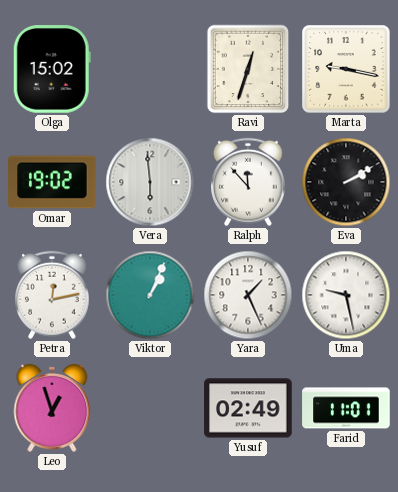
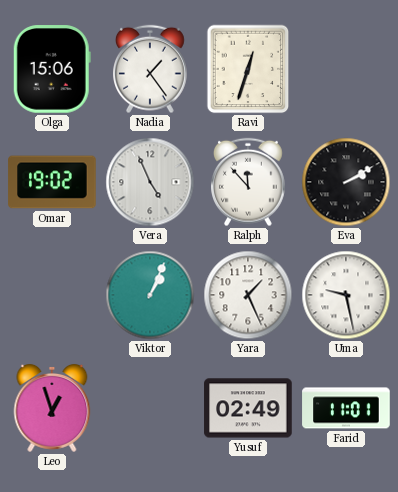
Olga: 15:02 -> 15:06 (52, 69)
Nadia: none -> 1:24 (151, 69)
Marta: 9:17 -> none (346, 69)
Vera: 5:59 -> 4:56 (150, 182)
Petra: 12:13 -> none (53, 295)
